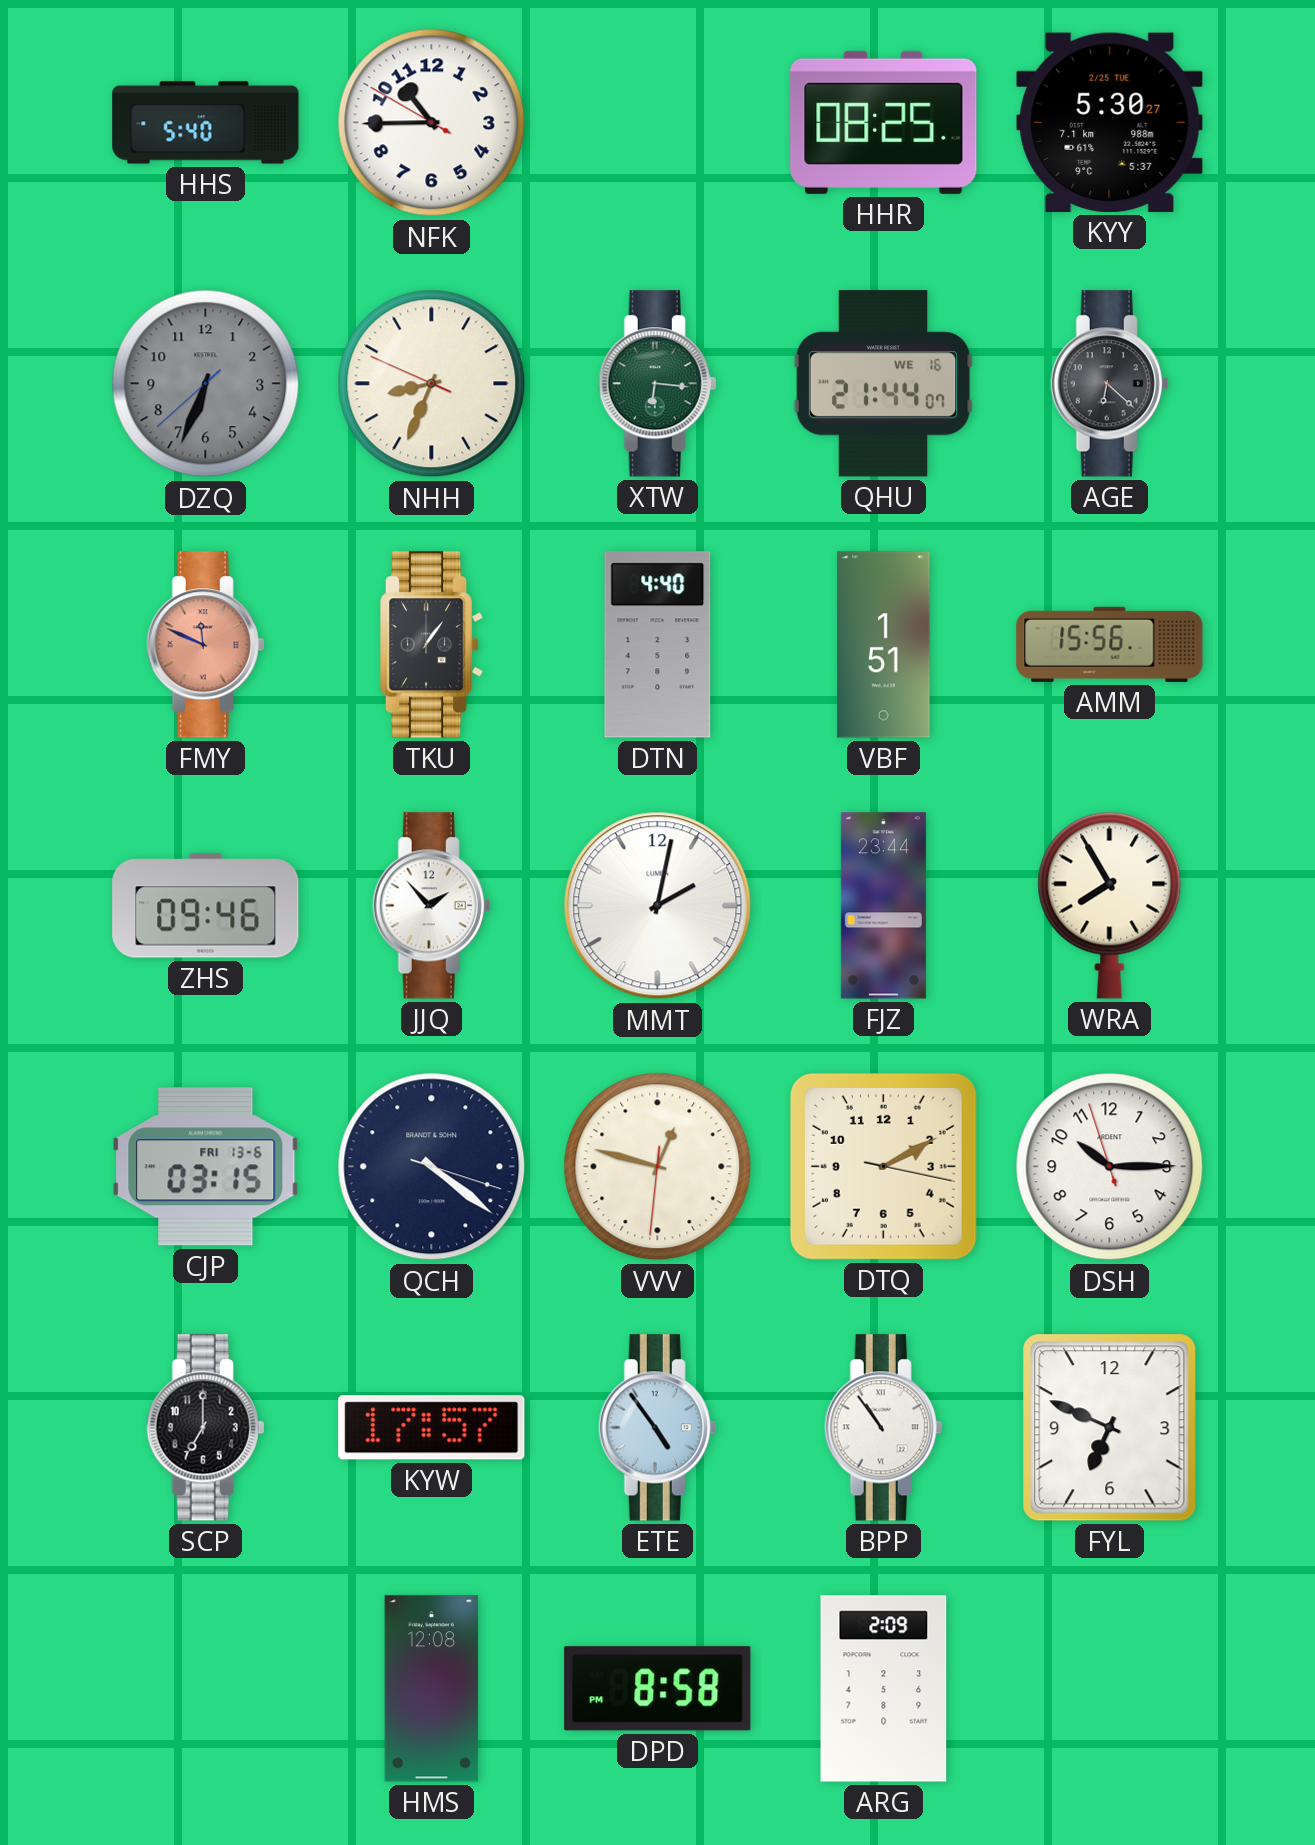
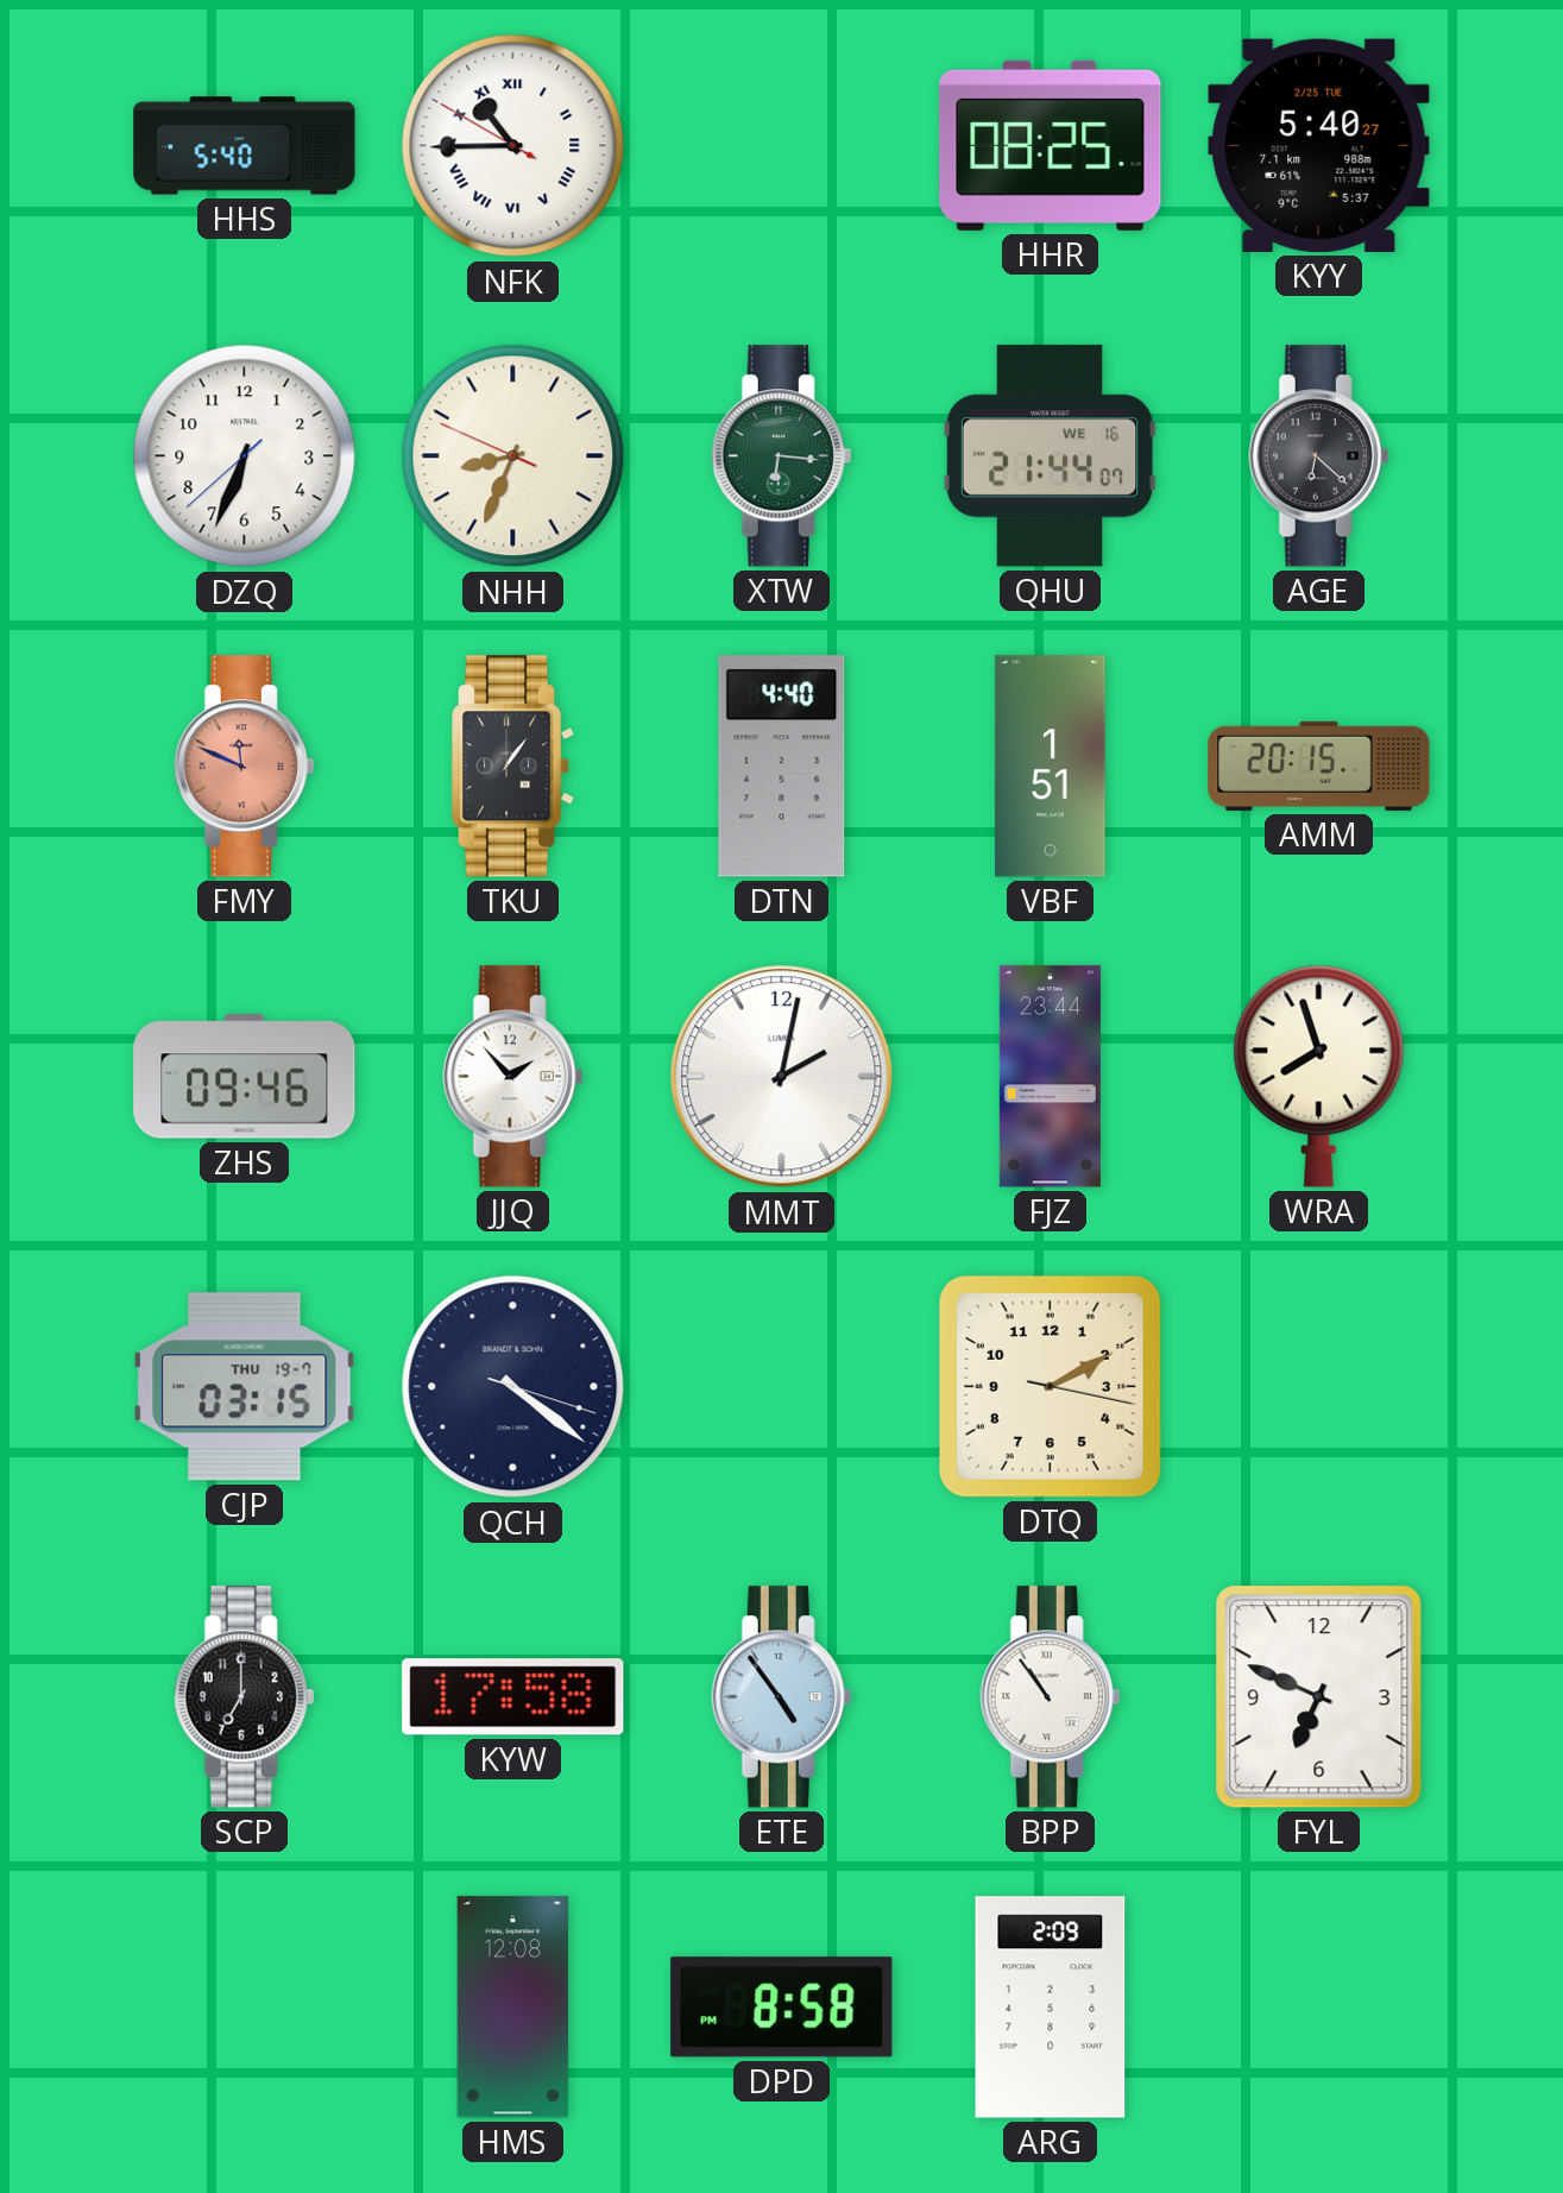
NFK numerals: Arabic -> Roman (513, 146)
KYY: 5:30 -> 5:40 (1319, 145)
DZQ dial: grey -> white (245, 456)
AMM: 15:56 -> 20:15 (1319, 765)
WRA: 7:55 -> 7:57 (1319, 1076)
CJP date: FRI 13-6 -> THU 19-7 (245, 1387)
VVV: 12:47 -> none (658, 1167)
DSH: 10:14 -> none (1110, 1167)
KYW: 17:57 -> 17:58 (513, 1697)
